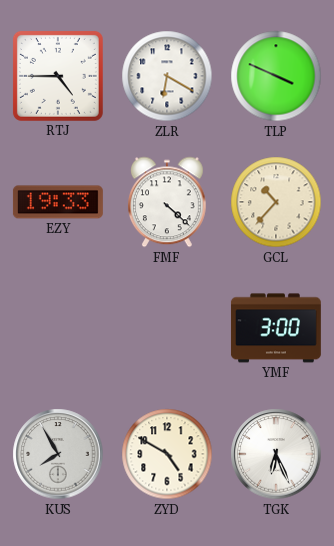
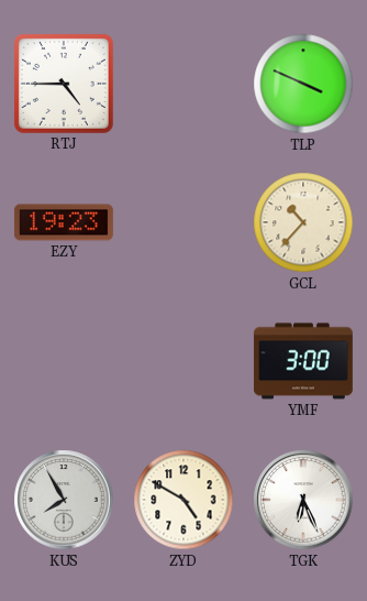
ZLR: 6:20 -> none (167, 76)
EZY: 19:33 -> 19:23 (64, 222)
FMF: 4:22 -> none (167, 202)
